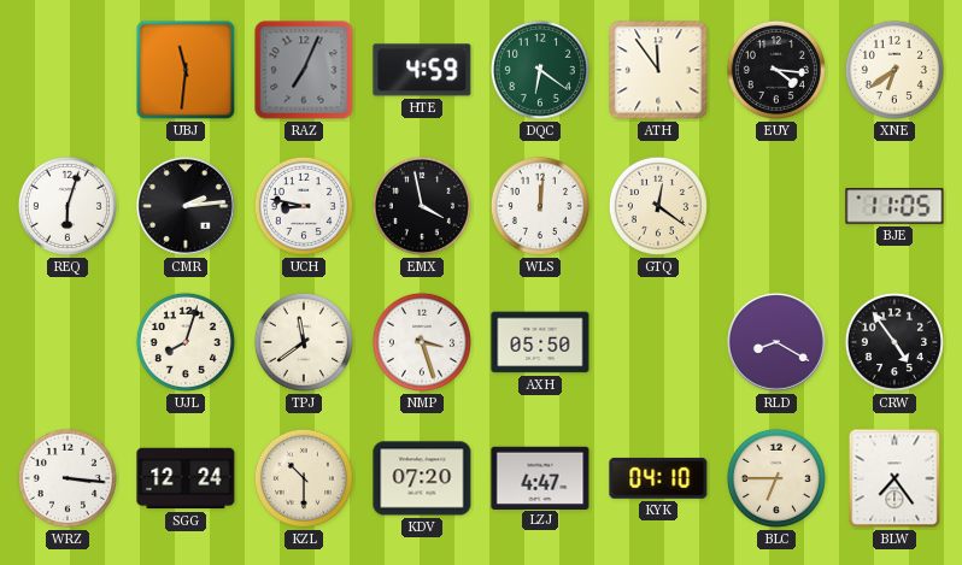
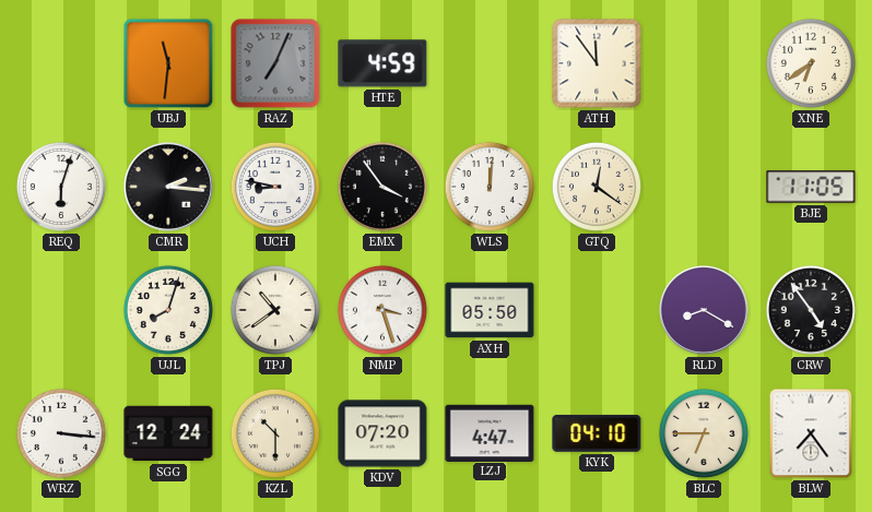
DQC: 6:21 -> none (540, 70)
EUY: 4:16 -> none (776, 70)
CMR: 2:14 -> 2:16 (168, 187)
EMX: 3:58 -> 3:54 (382, 187)
TPJ: 11:39 -> 10:39 (275, 310)
